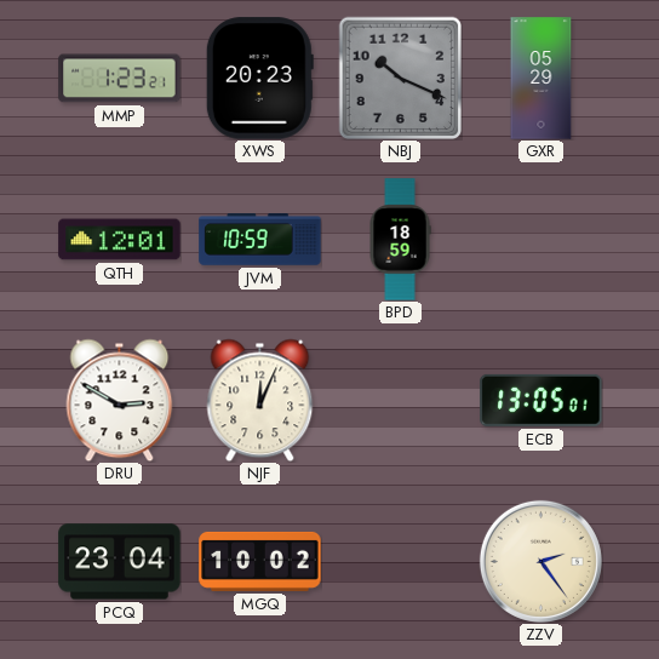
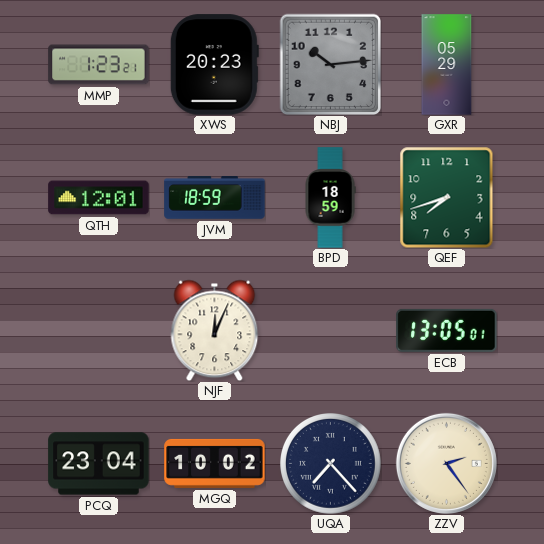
NBJ: 10:19 -> 10:14 (330, 64)
JVM: 10:59 -> 18:59 (215, 198)
QEF: none -> 7:42 (447, 197)
DRU: 2:50 -> none (120, 400)
UQA: none -> 7:23 (331, 464)
